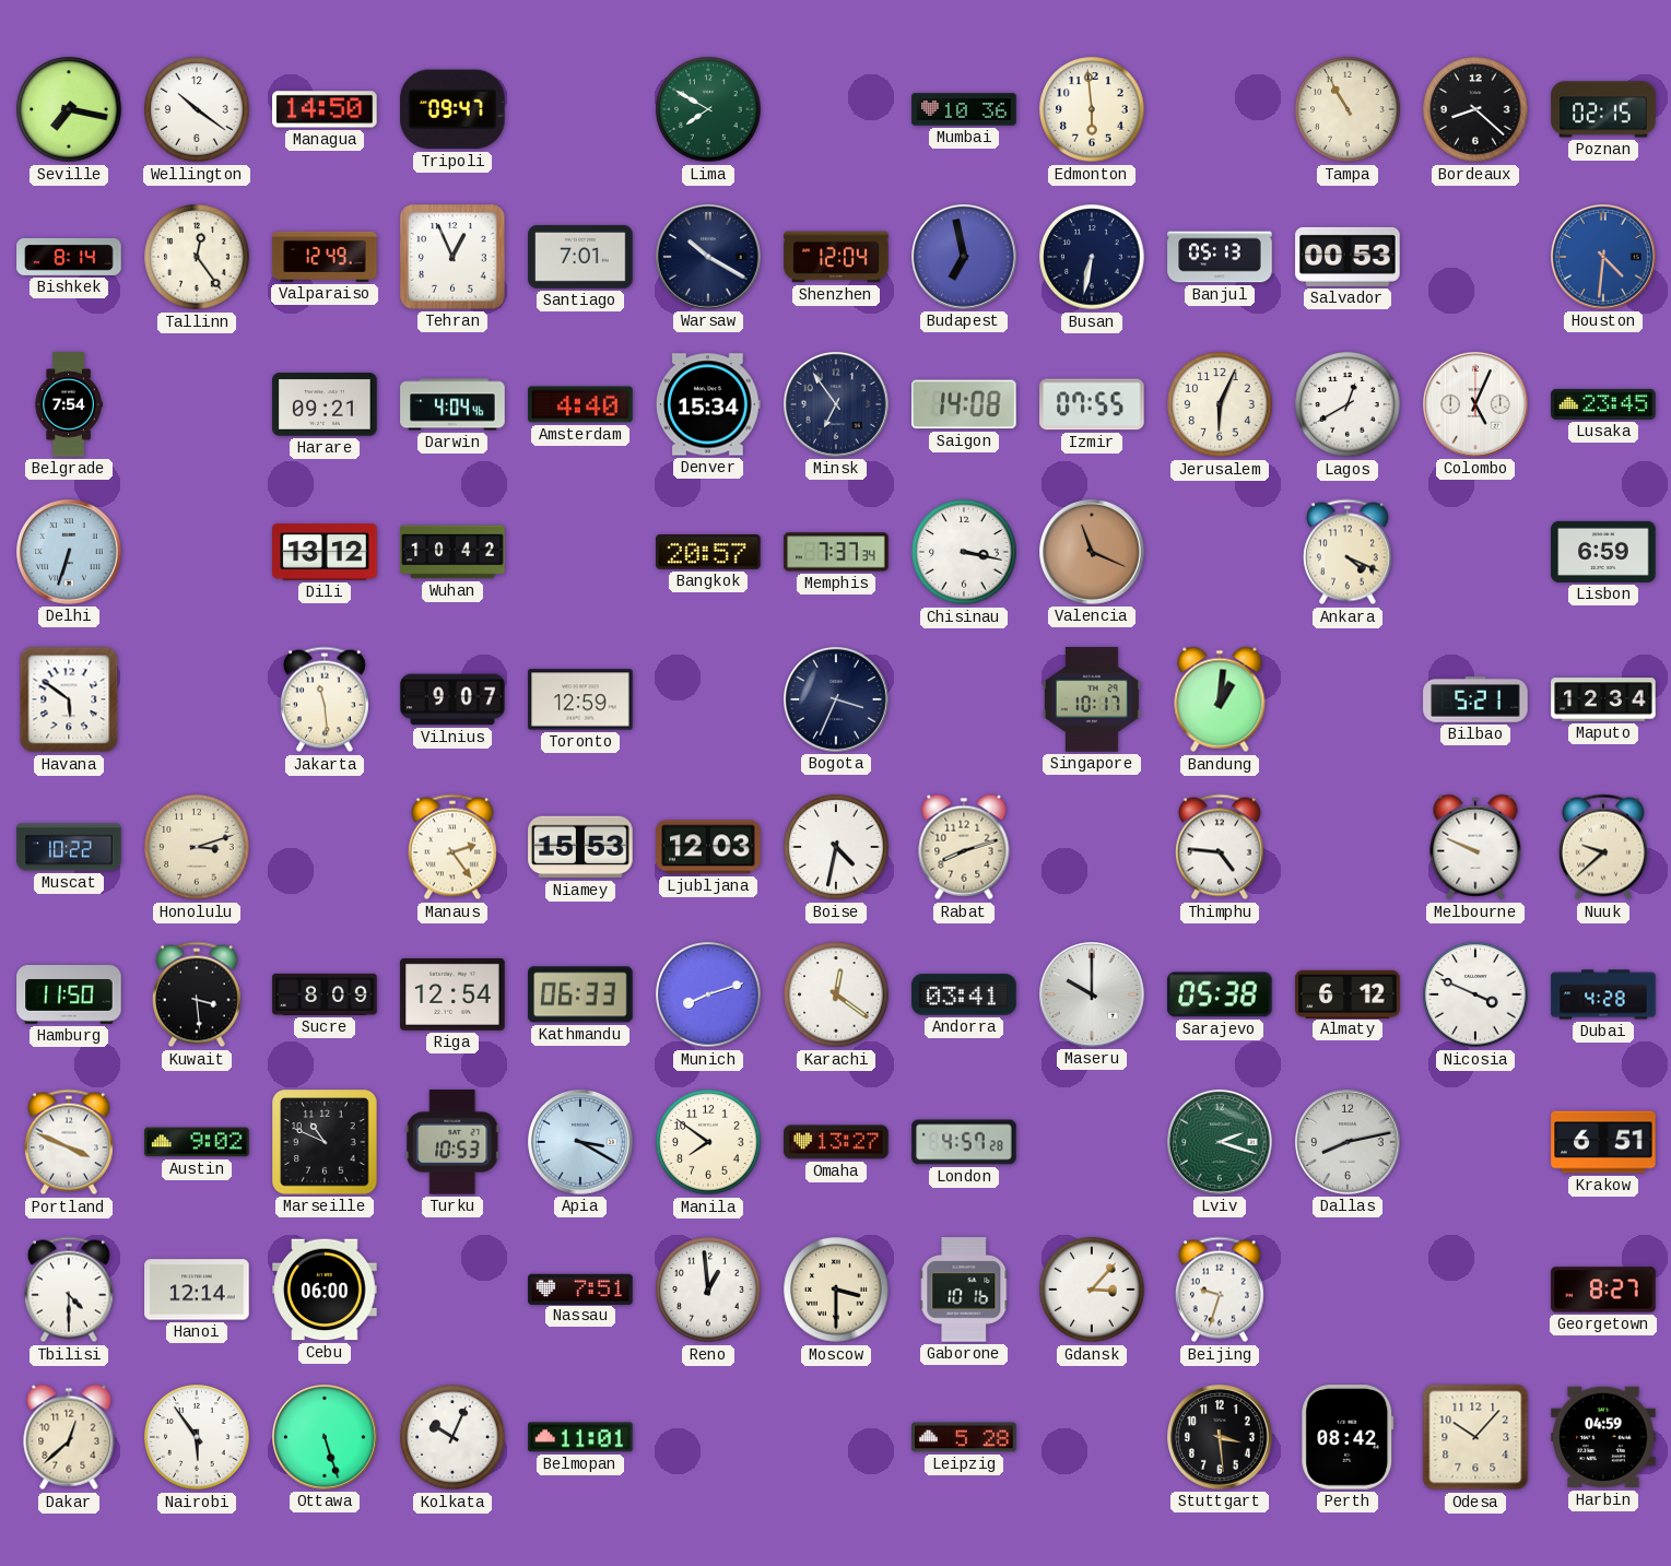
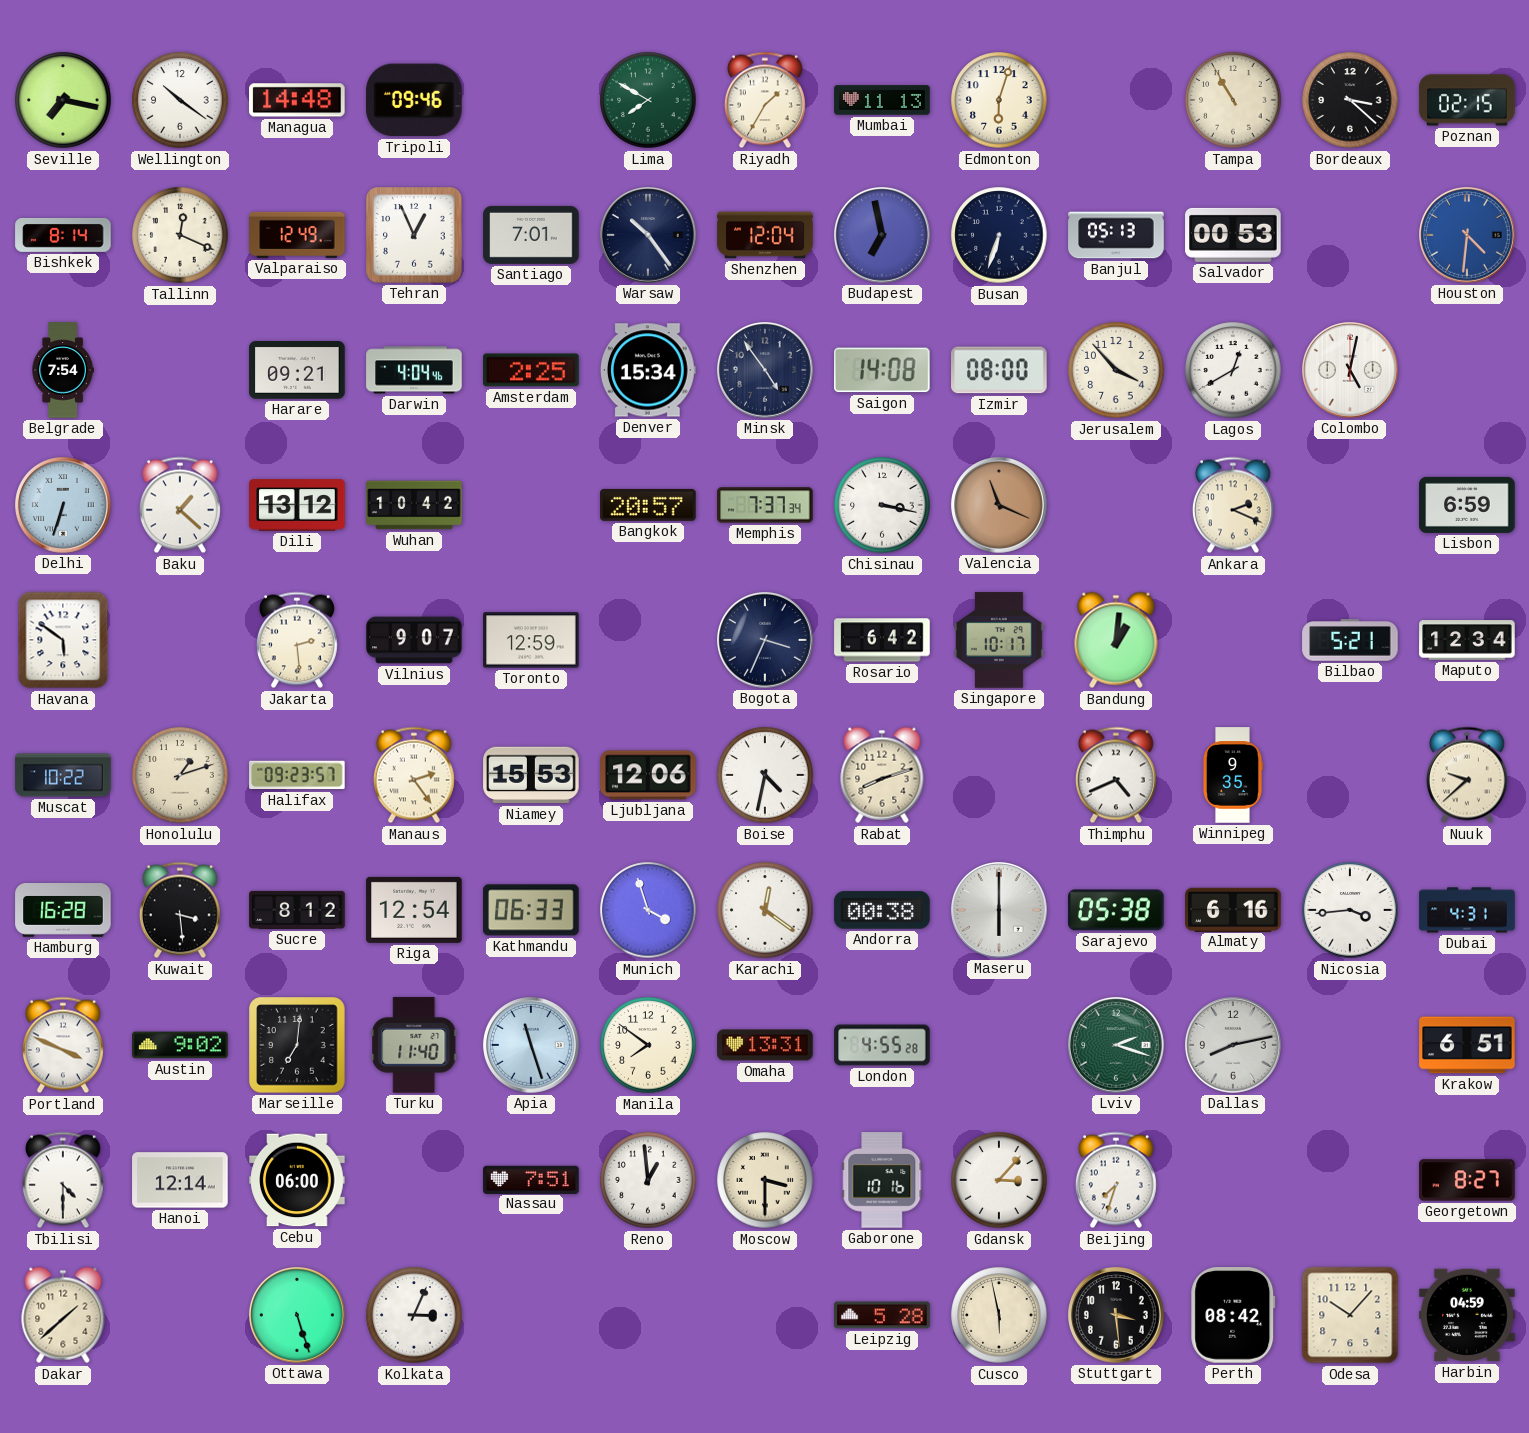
Managua: 14:50 -> 14:48 (297, 100)
Tripoli: 09:47 -> 09:46 (414, 100)
Riyadh: none -> 1:35 (765, 100)
Mumbai: 10:36 -> 11:13 (882, 100)
Edmonton: 5:59 -> 6:03 (999, 100)
Bordeaux: 8:22 -> 3:22 (1350, 100)
Tallinn: 12:24 -> 12:19 (180, 235)
Warsaw: 10:20 -> 10:24 (649, 236)
Busan: 6:32 -> 6:33 (999, 235)
Amsterdam: 4:40 -> 2:25 (531, 370)
Minsk: 6:54 -> 4:54 (766, 371)
Izmir: 07:55 -> 08:00 (999, 370)
Jerusalem: 6:04 -> 3:53 (1116, 370)
Colombo: 5:04 -> 5:02 (1351, 371)
Lusaka: 23:45 -> none (1603, 404)
Baku: none -> 1:22 (180, 505)
Ankara: 4:19 -> 2:19 (1233, 505)
Jakarta: 11:29 -> 2:29 (297, 640)
Rosario: none -> 6:42 (882, 640)
Honolulu: 3:12 -> 1:12 (180, 775)
Halifax: none -> 09:23 (297, 775)
Ljubljana: 12:03 -> 12:06 (648, 775)
Thimphu: 4:46 -> 4:41 (1116, 775)
Winnipeg: none -> 9:35 (1232, 775)
Melbourne: 9:49 -> none (1475, 847)
Hamburg: 11:50 -> 16:28 (63, 911)
Sucre: 8:09 -> 8:12 (297, 910)
Munich: 8:12 -> 3:57 (648, 910)
Andorra: 03:41 -> 00:38 (882, 910)
Maseru: 10:00 -> 6:00 (1000, 911)
Almaty: 6:12 -> 6:16 (1233, 909)
Nicosia: 3:49 -> 3:44 (1350, 910)
Dubai: 4:28 -> 4:31 (1467, 910)
Marseille: 10:49 -> 7:01 (297, 1045)
Turku: 10:53 -> 11:40 (414, 1045)
Apia: 3:20 -> 11:27 (532, 1046)
Omaha: 13:27 -> 13:31 (765, 1045)
London: 4:57 -> 4:55 (882, 1045)
Beijing: 9:33 -> 7:33 (1116, 1180)
Dakar: 12:38 -> 1:38 (63, 1315)
Nairobi: 5:54 -> none (197, 1437)
Kolkata: 10:04 -> 3:04 (414, 1315)
Belmopan: 11:01 -> none (580, 1437)
Cusco: none -> 5:58 (999, 1315)
